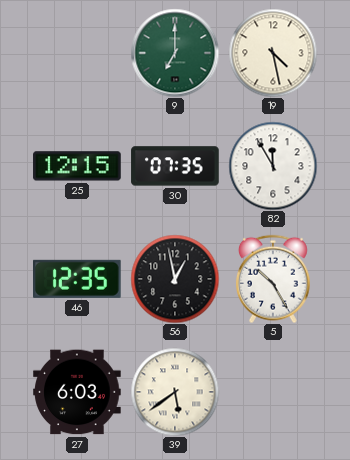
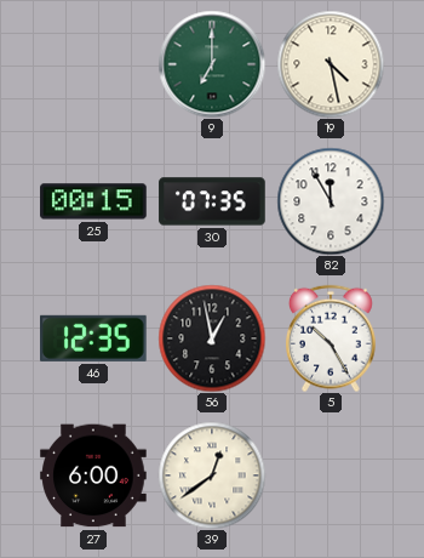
25: 12:15 -> 00:15 (93, 201)
27: 6:03 -> 6:00 (93, 476)
39: 5:39 -> 12:39 (212, 476)
